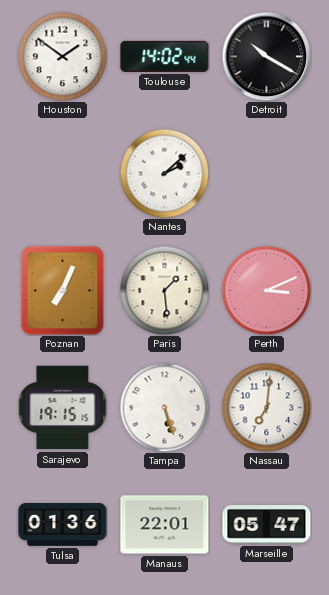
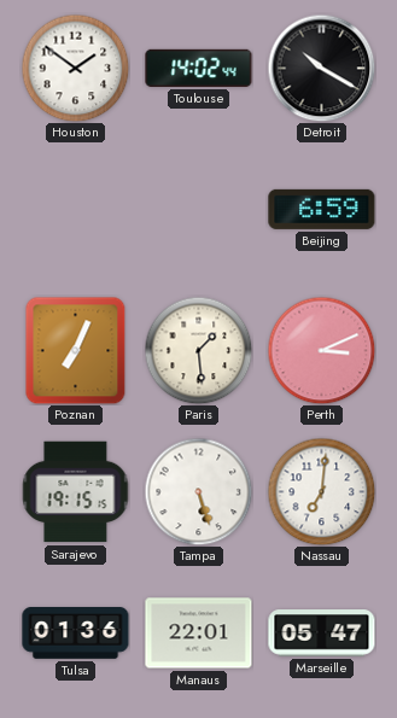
Nantes: 2:08 -> none (164, 173)
Beijing: none -> 6:59 (322, 209)
